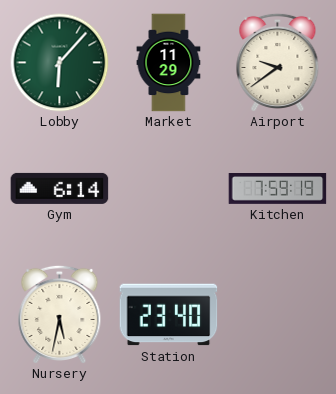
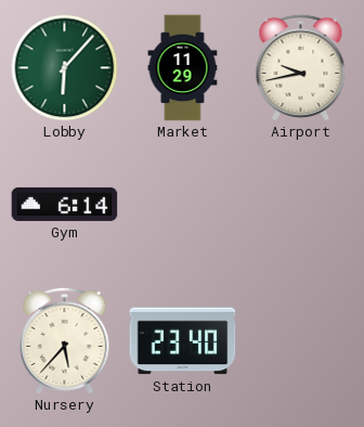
Airport: 9:39 -> 9:43 (301, 67)
Kitchen: 7:59 -> none (278, 189)
Nursery: 5:32 -> 5:37 (65, 340)
